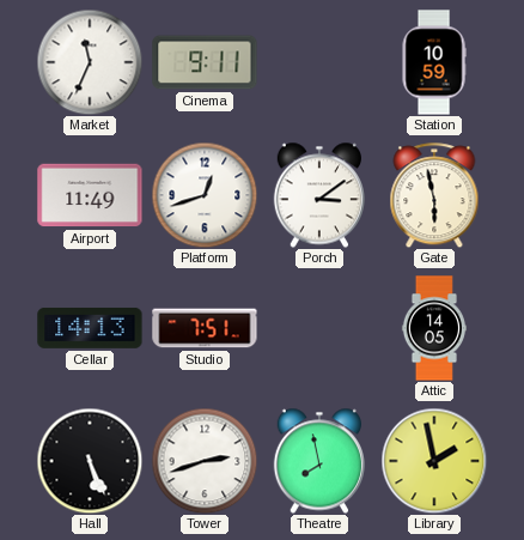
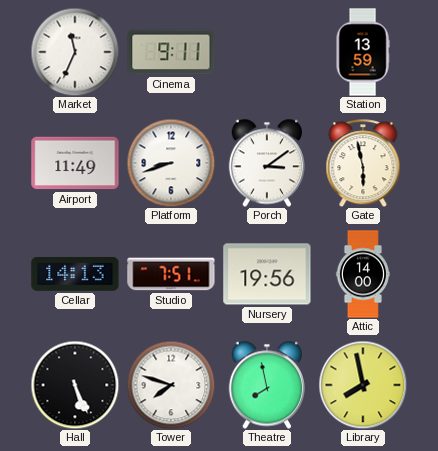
Station: 10:59 -> 13:59 (363, 52)
Platform: 12:42 -> 8:42 (171, 163)
Nursery: none -> 19:56 (267, 274)
Attic: 14:05 -> 14:00 (363, 274)
Tower: 2:42 -> 7:48 (171, 385)
Library: 1:58 -> 7:58 (363, 385)
